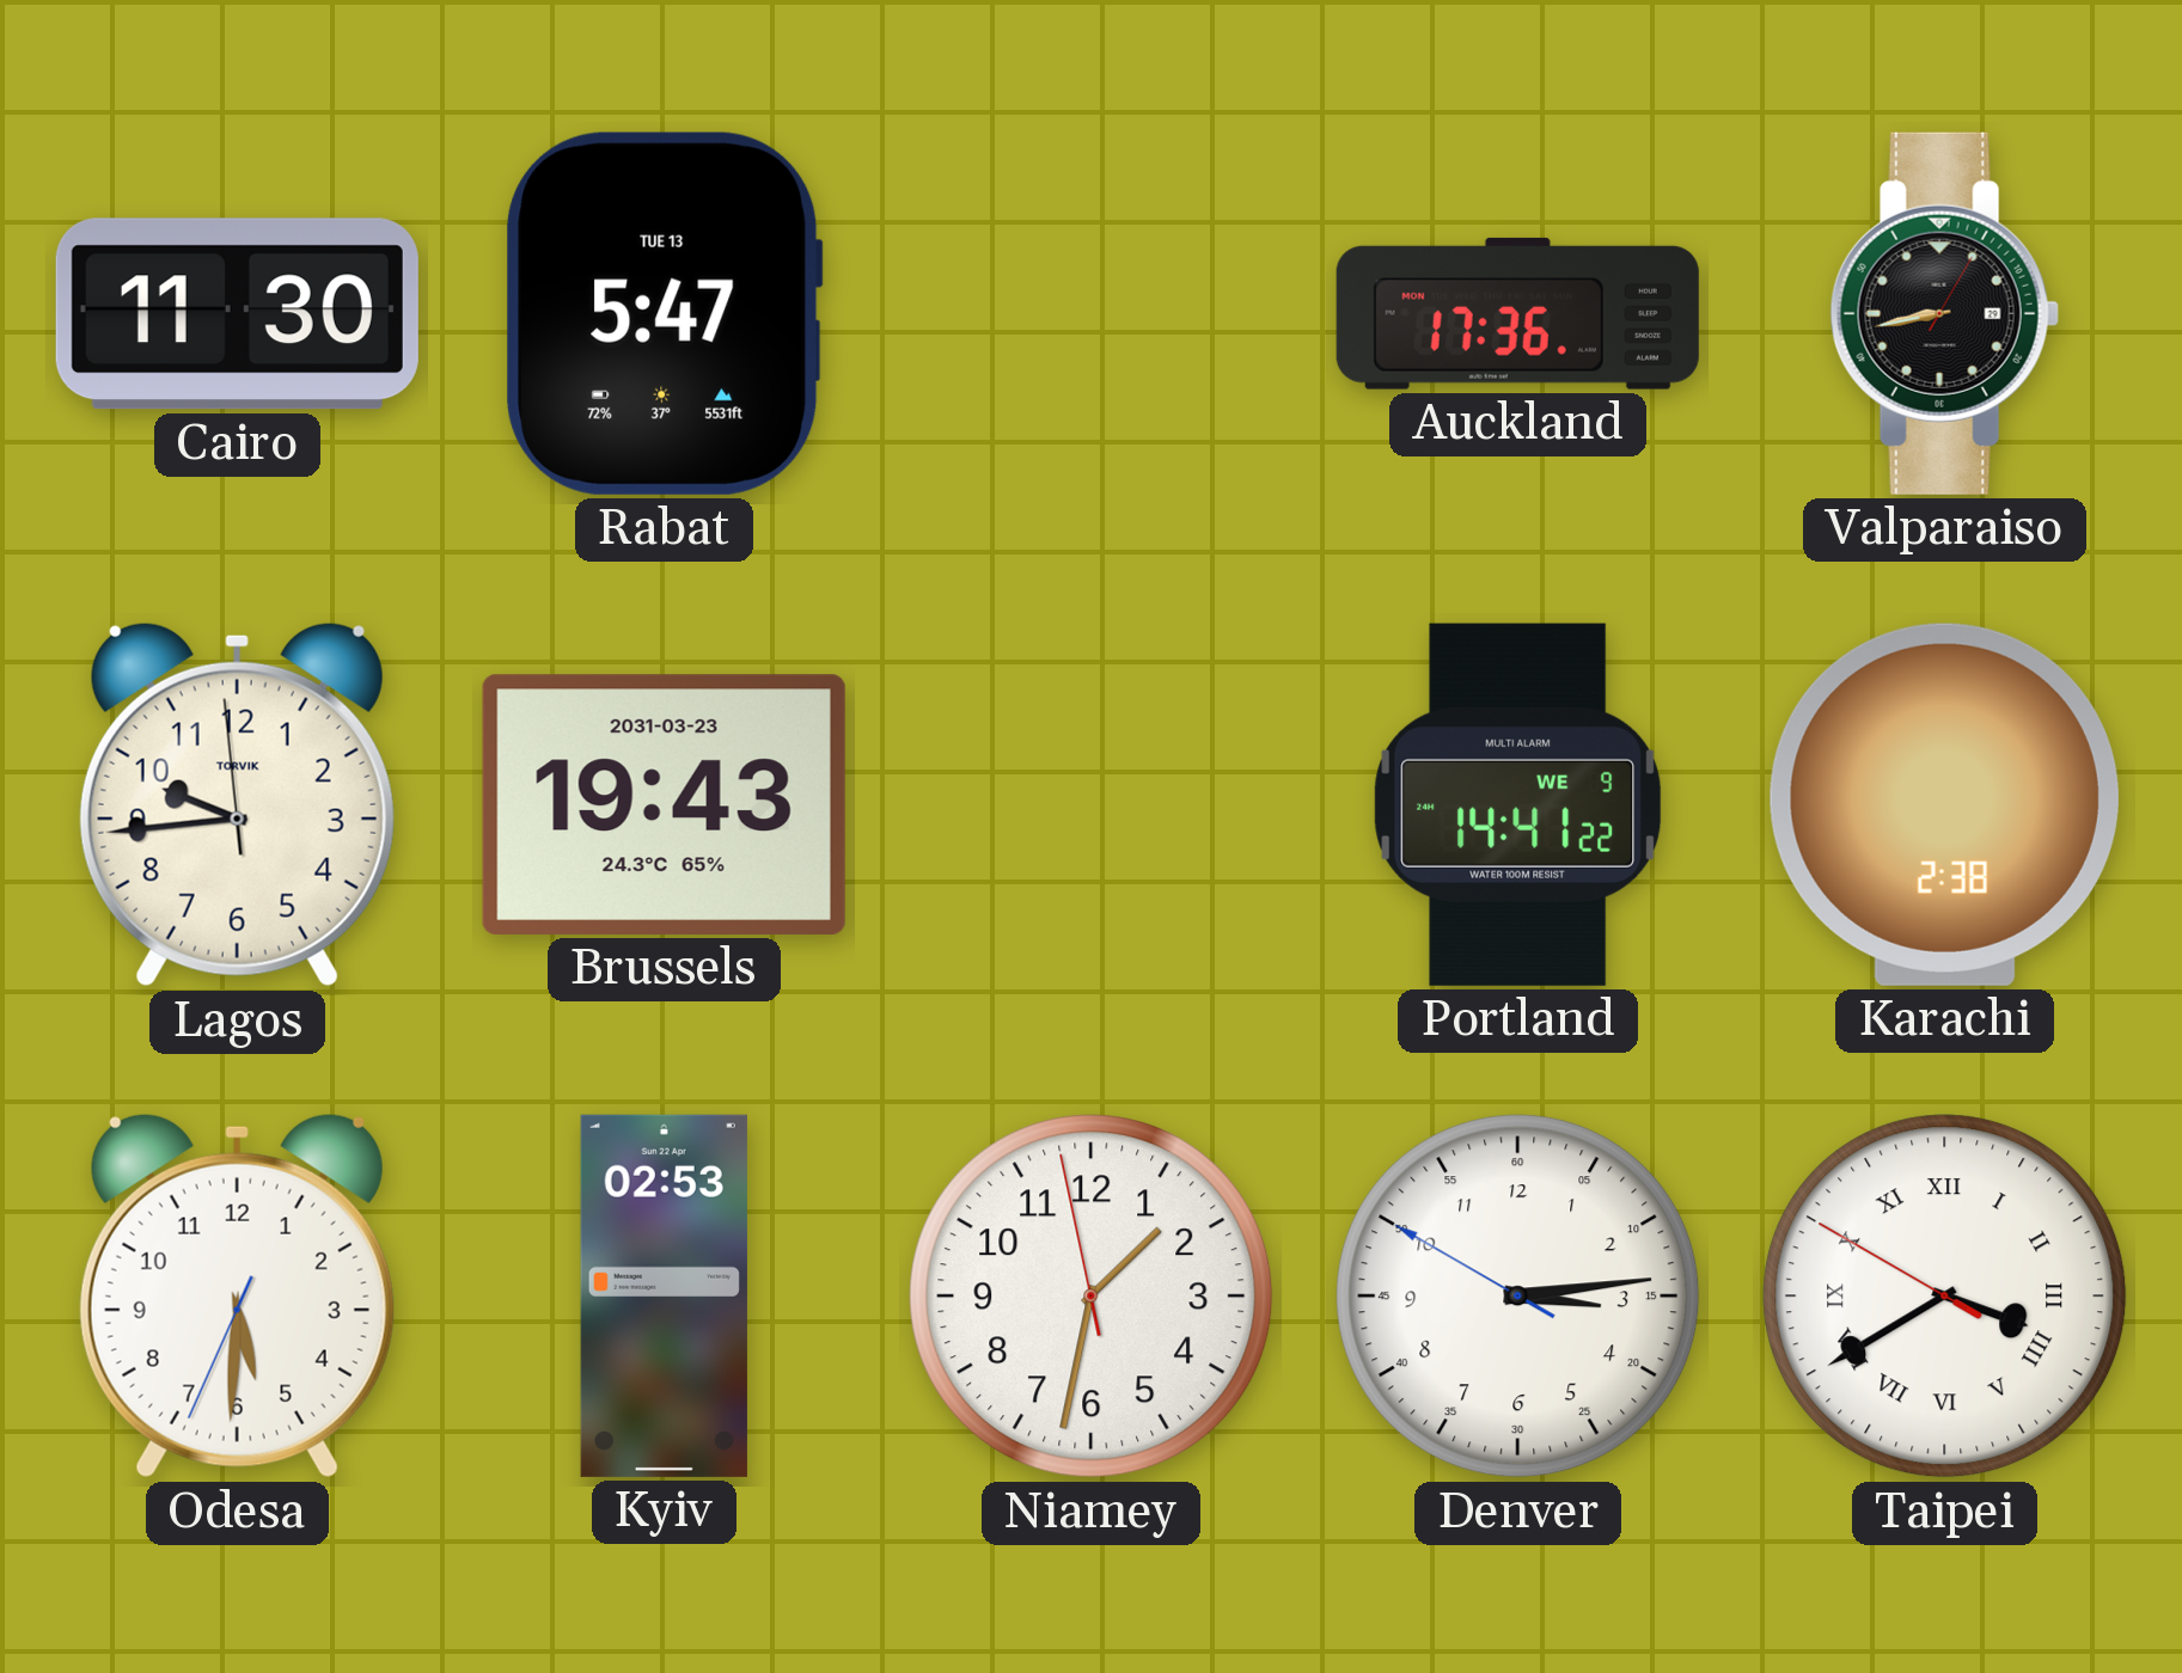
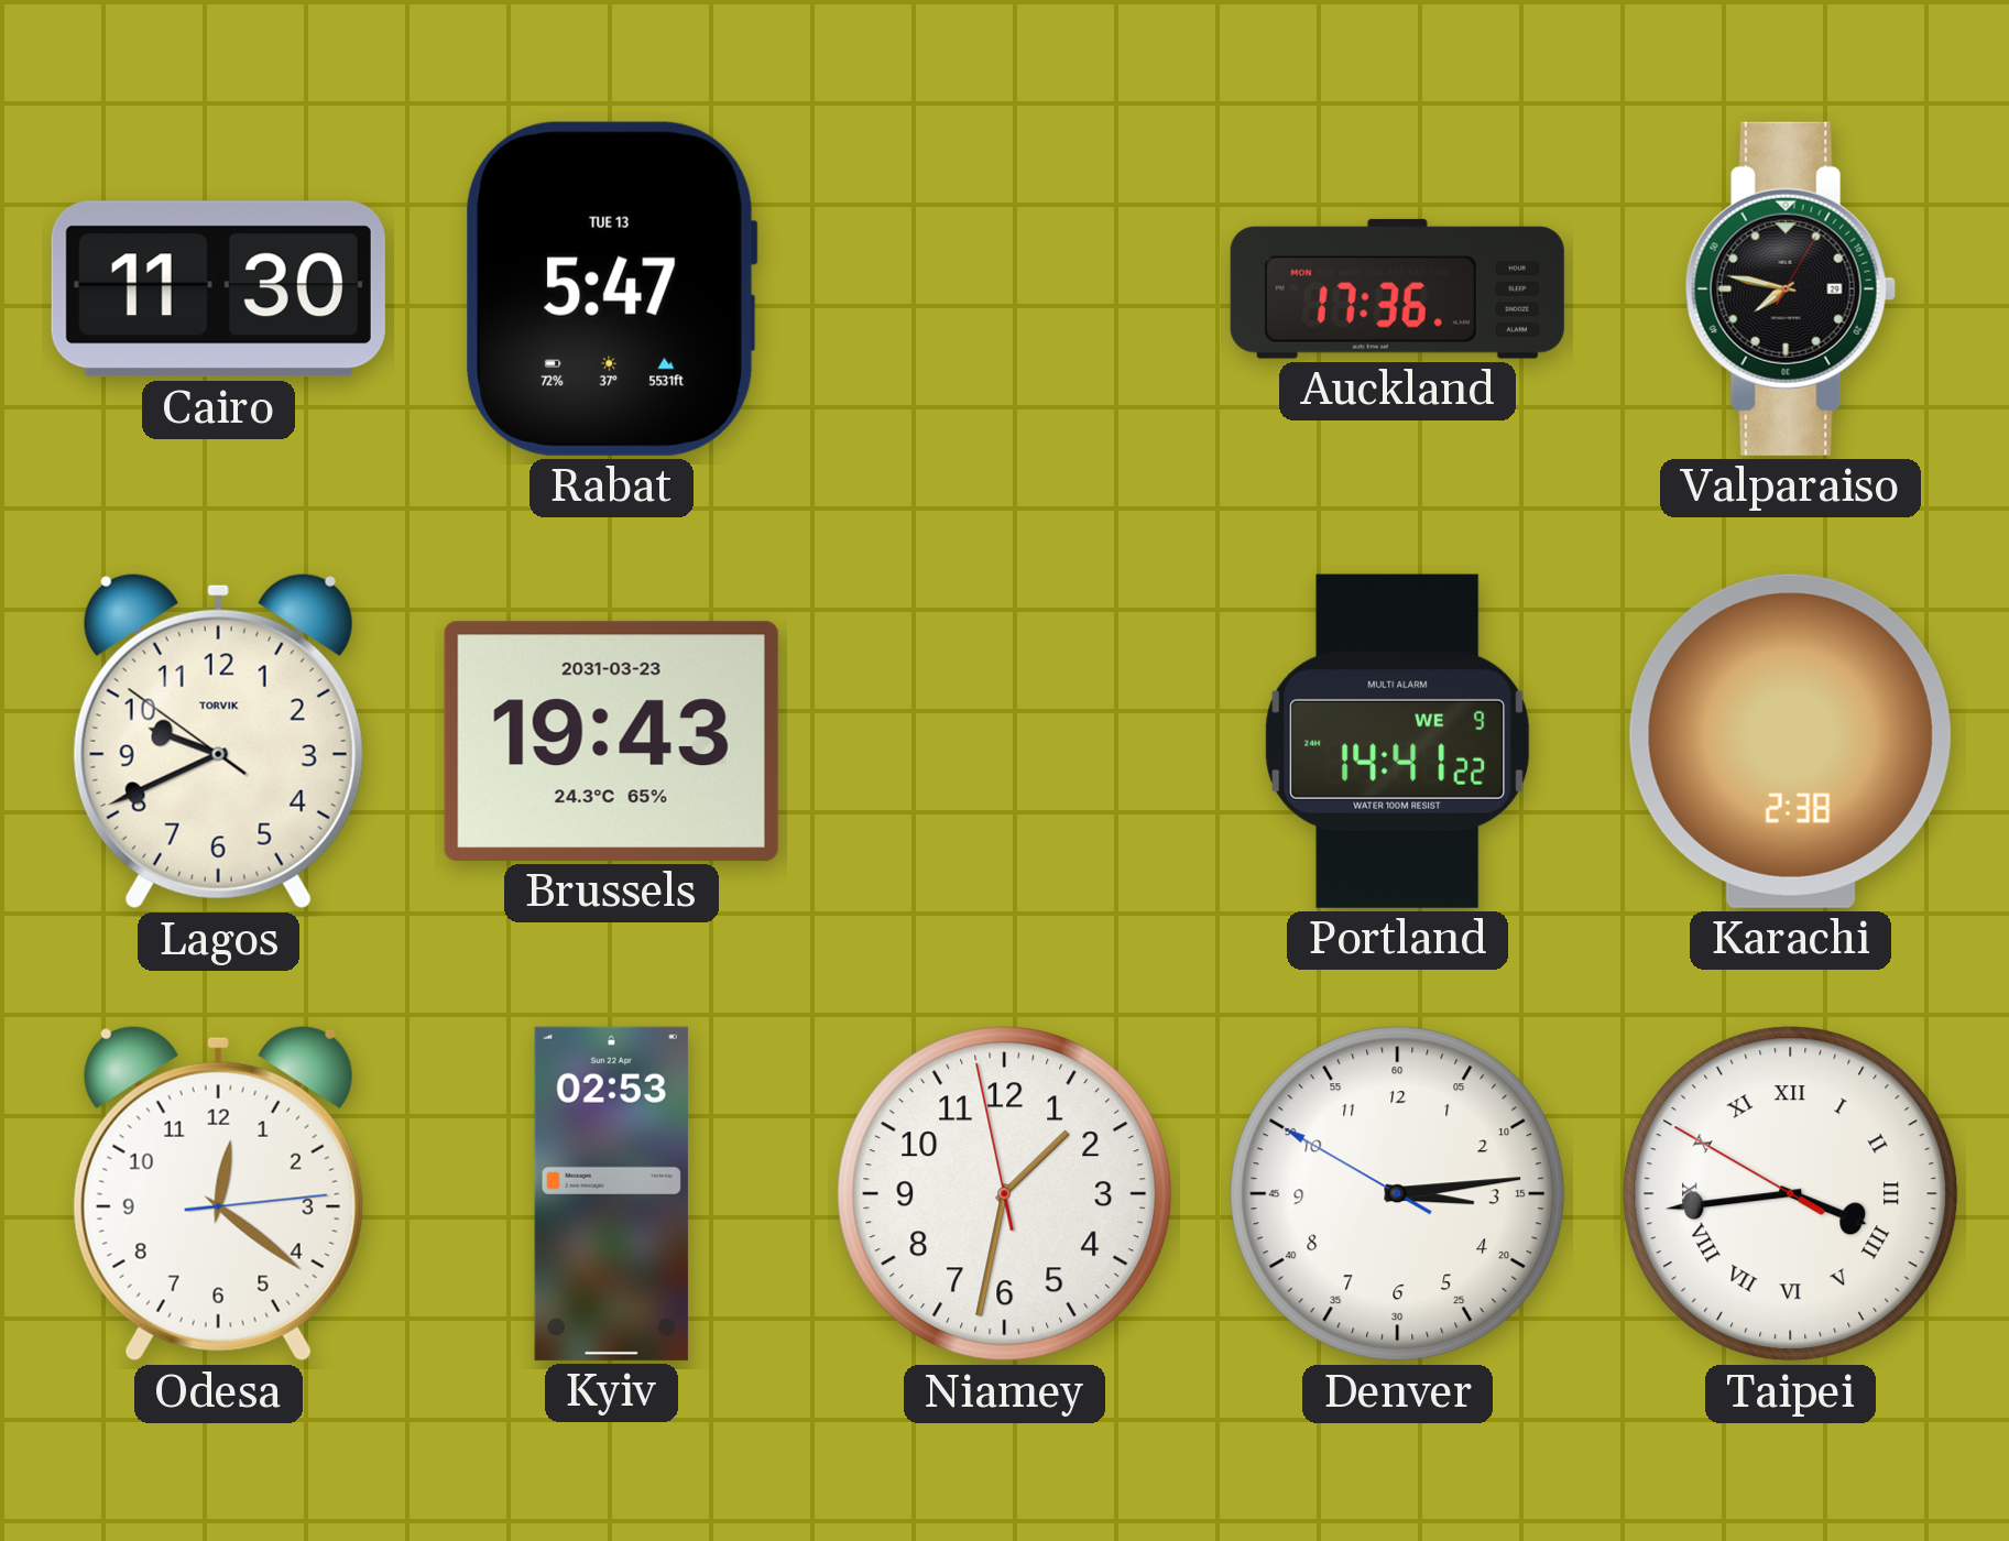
Valparaiso: 8:43 -> 7:47 (1790, 288)
Lagos: 9:43 -> 9:40 (218, 741)
Odesa: 5:30 -> 12:21 (218, 1193)
Taipei: 3:39 -> 3:43 (1791, 1194)
